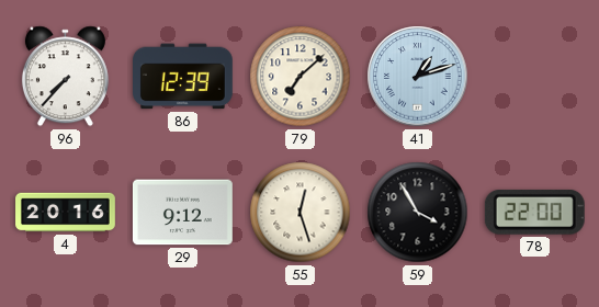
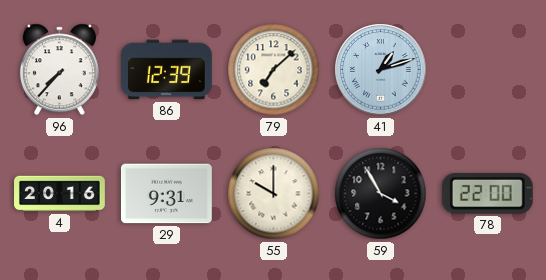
29: 9:12 -> 9:31 (166, 194)
55: 12:27 -> 10:00 (274, 194)
